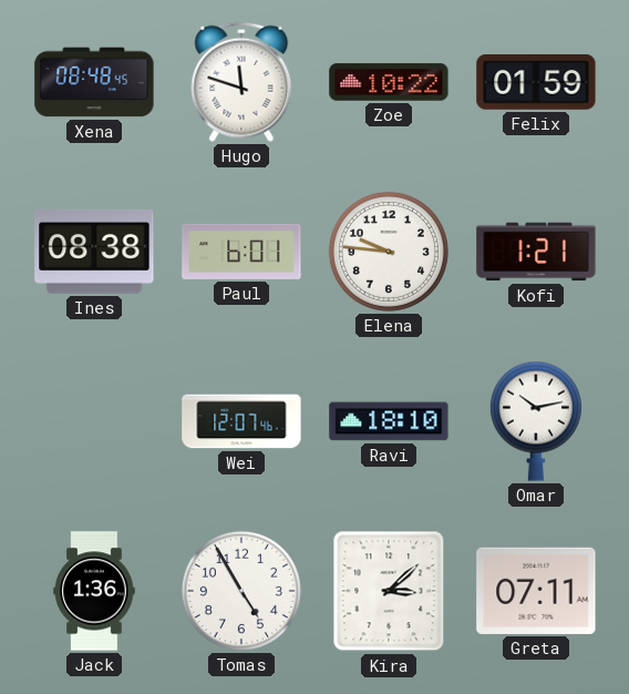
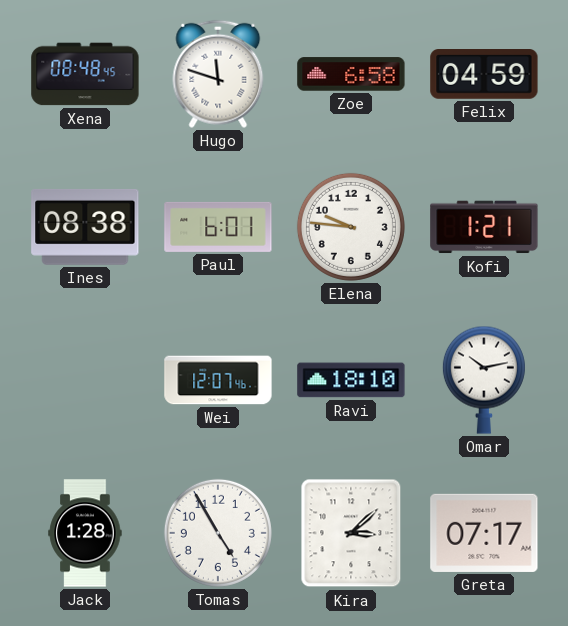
Zoe: 10:22 -> 6:58 (351, 74)
Felix: 01:59 -> 04:59 (484, 74)
Jack: 1:36 -> 1:28 (85, 533)
Greta: 07:11 -> 07:17 (484, 533)
